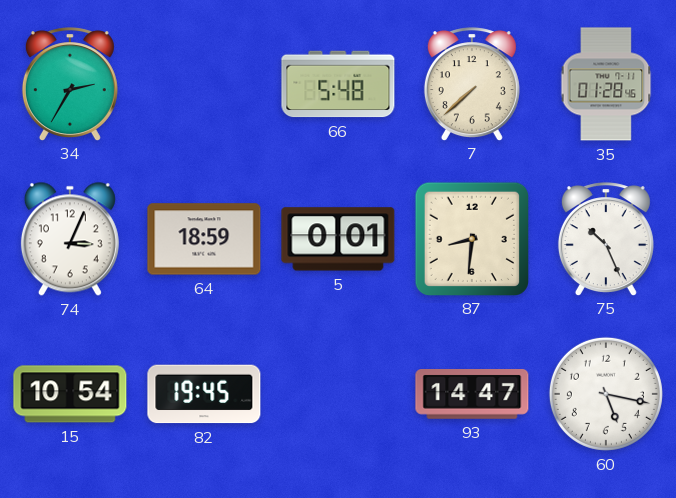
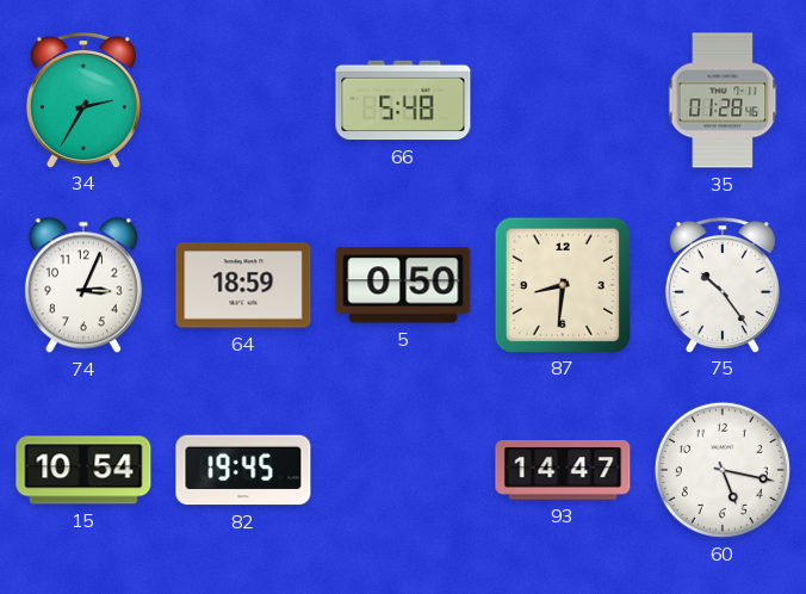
7: 7:38 -> none (472, 84)
5: 0:01 -> 0:50 (403, 285)
75: 10:26 -> 10:24 (723, 285)
